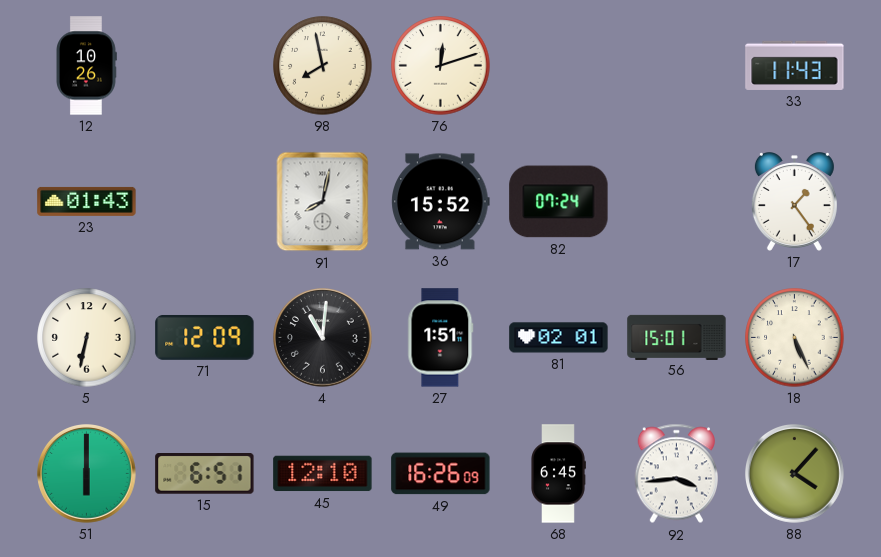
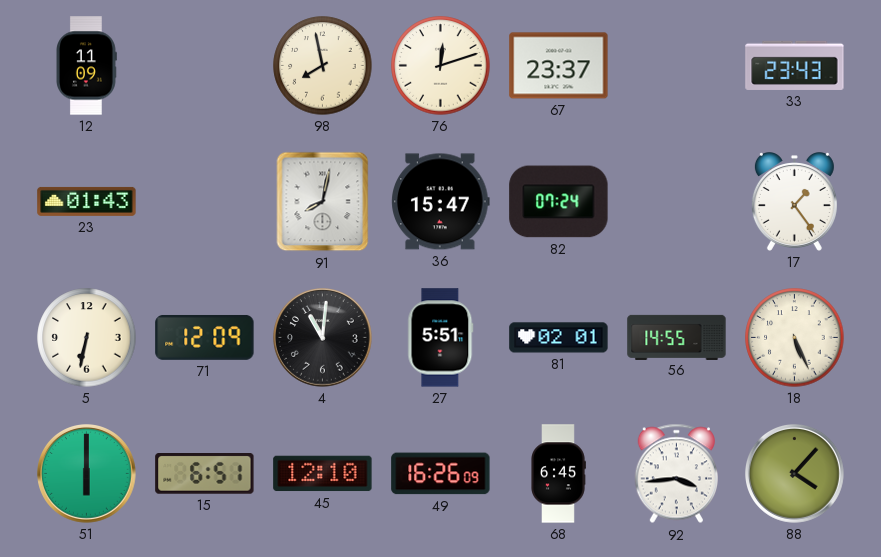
12: 10:26 -> 11:09 (87, 66)
67: none -> 23:37 (559, 66)
33: 11:43 -> 23:43 (795, 65)
36: 15:52 -> 15:47 (441, 202)
27: 1:51 -> 5:51 (441, 338)
56: 15:01 -> 14:55 (677, 337)
